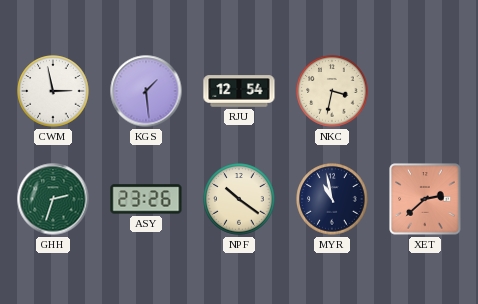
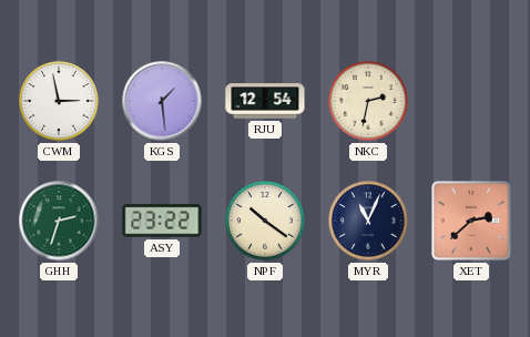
NKC: 3:32 -> 2:32 (368, 101)
ASY: 23:26 -> 23:22 (162, 221)
MYR: 10:58 -> 11:04 (368, 221)
